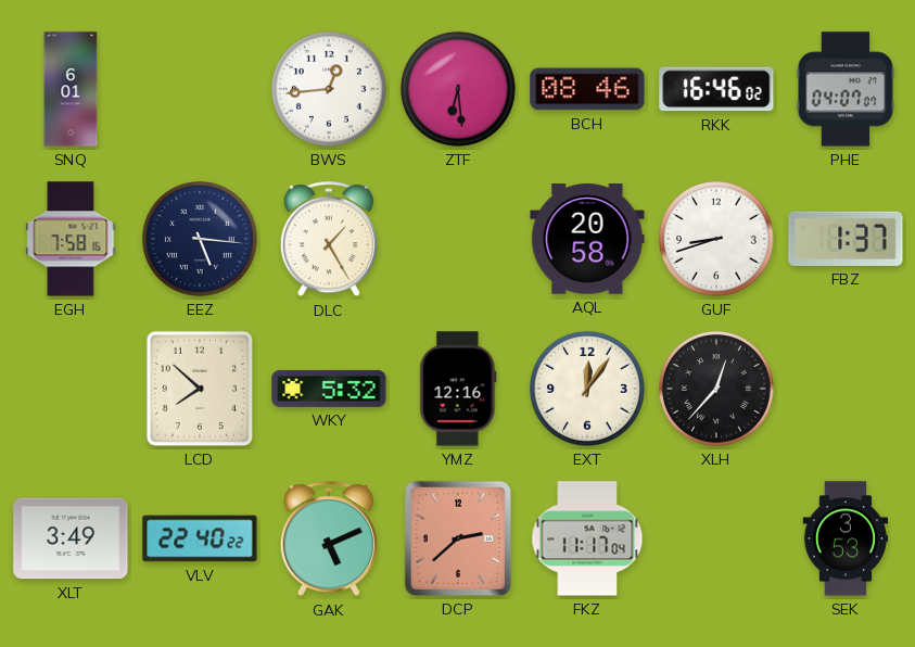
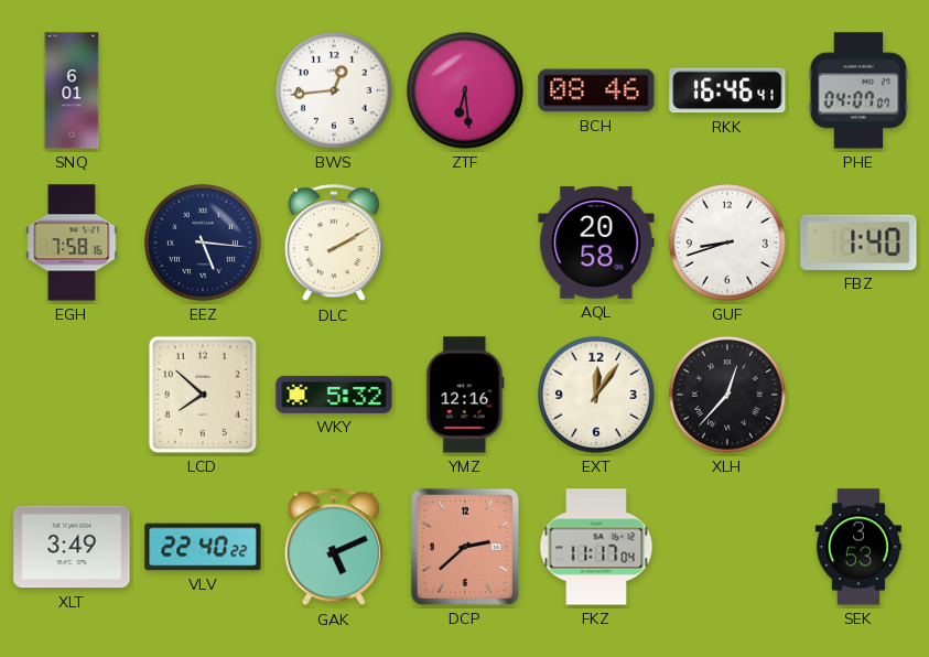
RKK: 16:46:02 -> 16:46:41 (727, 90)
DLC: 1:25 -> 2:10 (334, 244)
FBZ: 1:37 -> 1:40 (858, 243)
